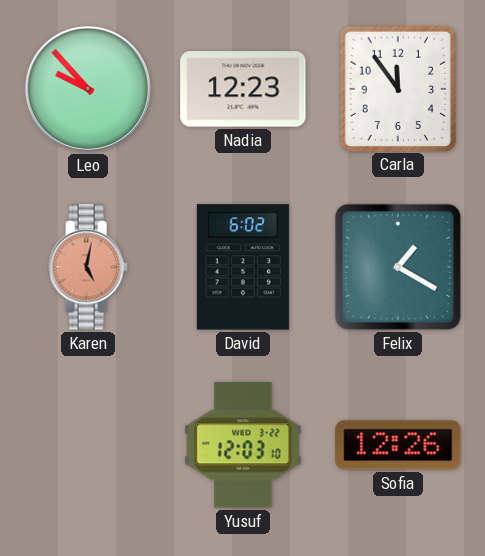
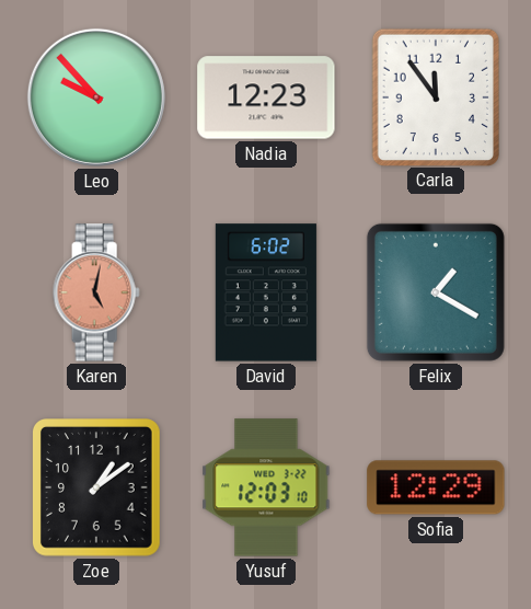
Zoe: none -> 1:09 (97, 489)
Sofia: 12:26 -> 12:29 (436, 487)
